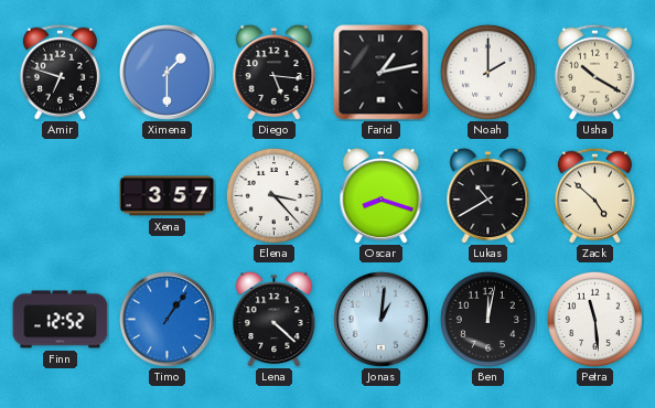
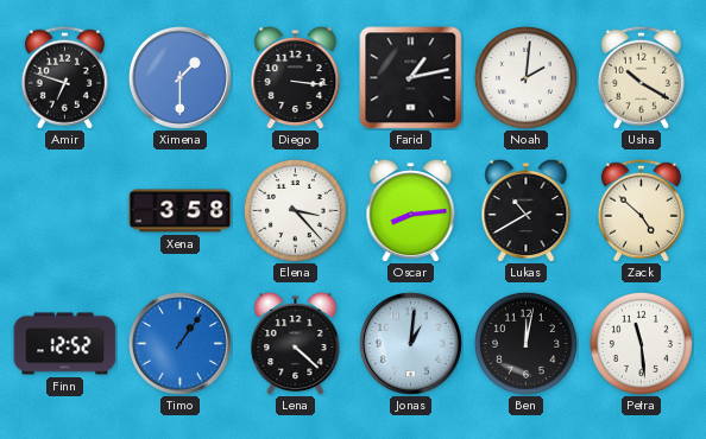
Diego: 5:16 -> 3:16 (296, 77)
Noah: 2:00 -> 2:01 (525, 77)
Xena: 3:57 -> 3:58 (181, 211)
Oscar: 8:18 -> 8:14 (411, 210)
